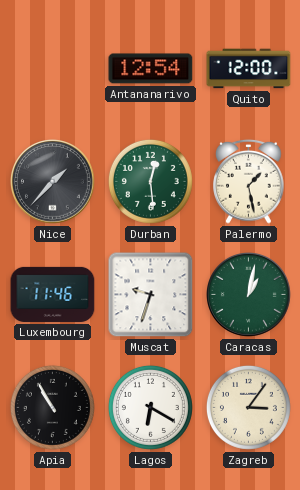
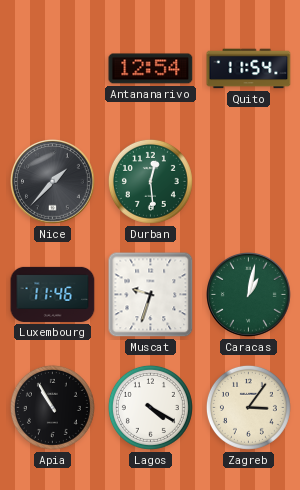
Quito: 12:00 -> 11:54 (249, 69)
Palermo: 1:28 -> none (249, 181)
Lagos: 6:20 -> 4:20 (150, 407)
